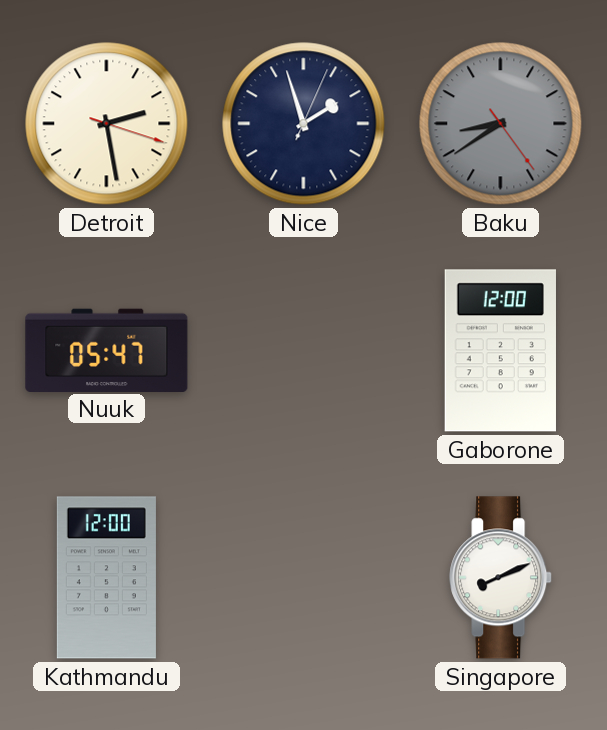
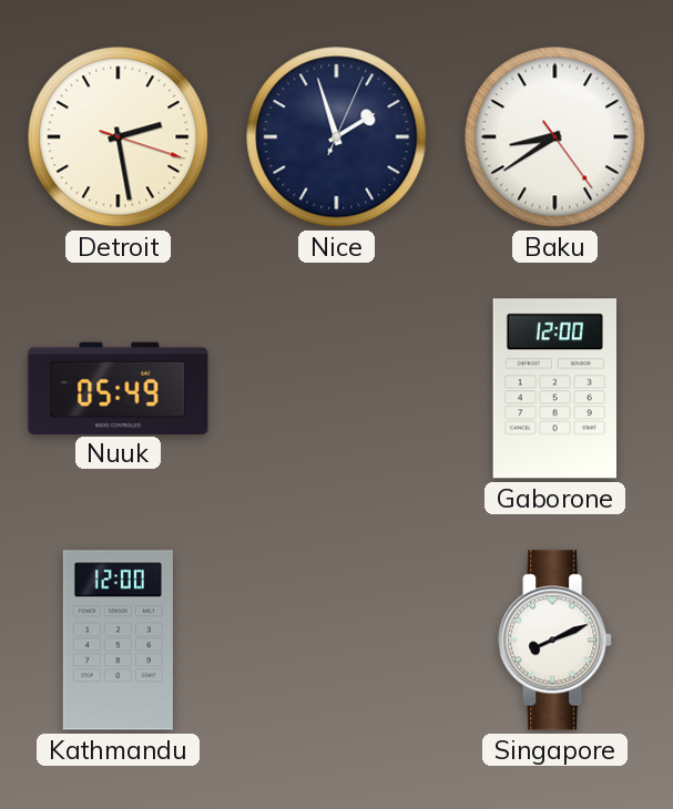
Baku dial: grey -> white (555, 137)
Nuuk: 05:47 -> 05:49 (119, 388)
